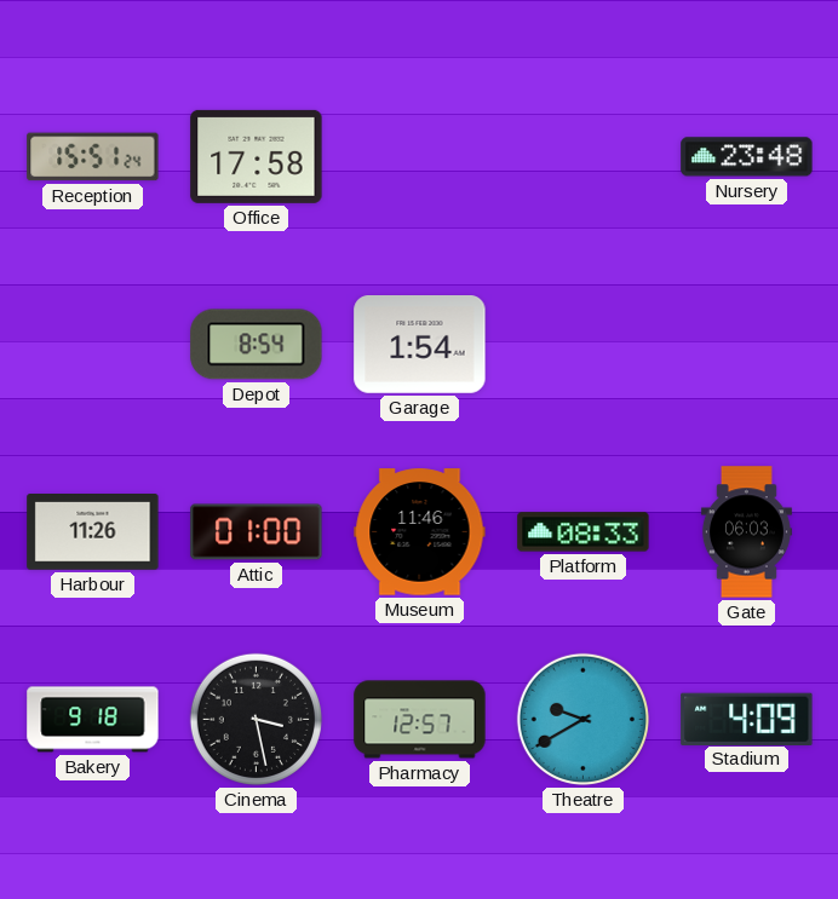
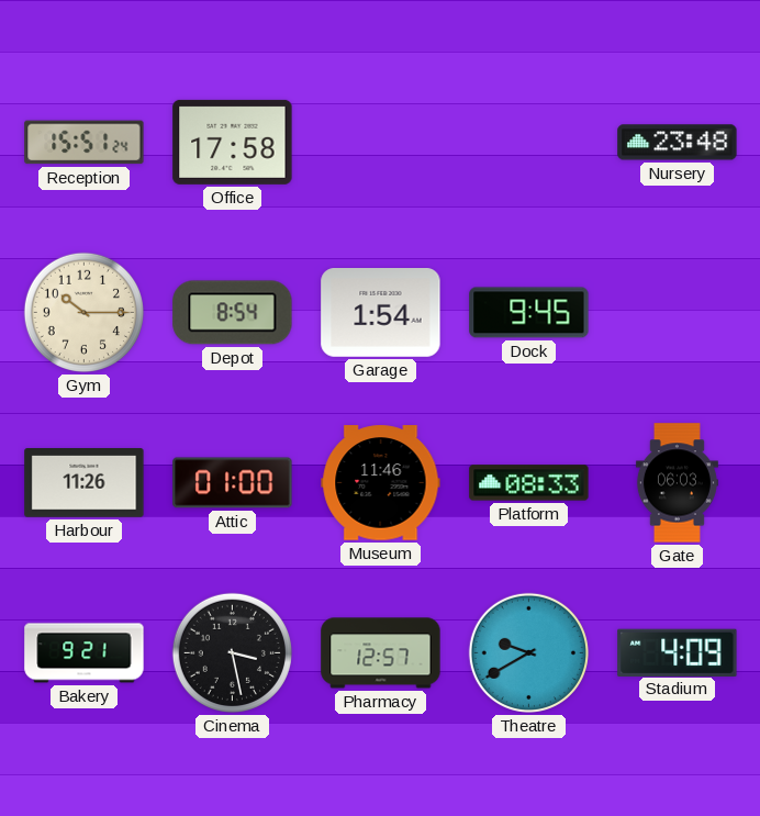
Gym: none -> 10:15 (83, 312)
Dock: none -> 9:45 (529, 313)
Bakery: 9:18 -> 9:21 (85, 653)
